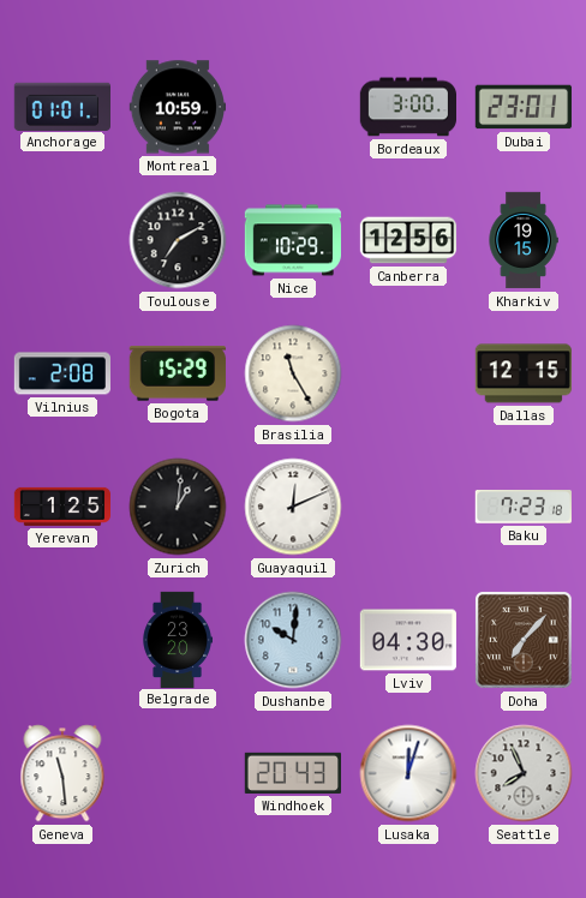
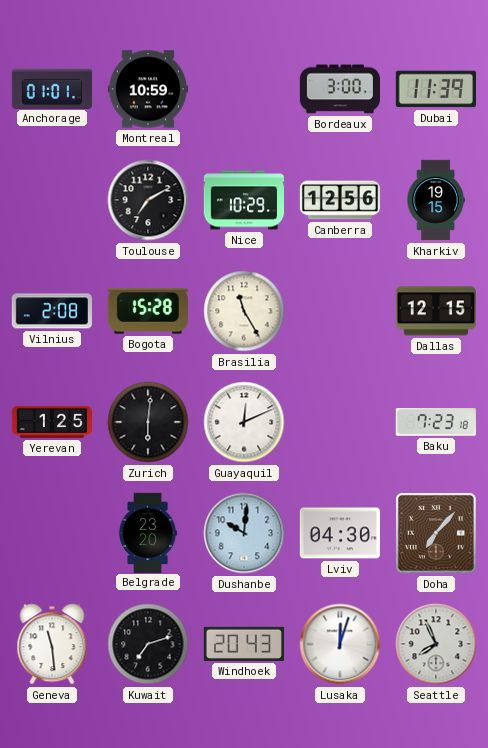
Dubai: 23:01 -> 11:39 (435, 89)
Bogota: 15:29 -> 15:28 (148, 311)
Zurich: 1:01 -> 6:01 (148, 422)
Kuwait: none -> 7:12 (148, 644)
